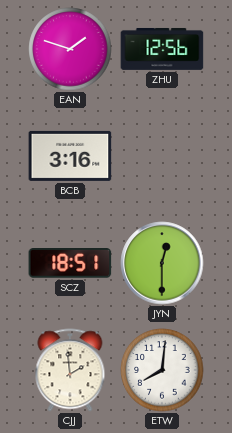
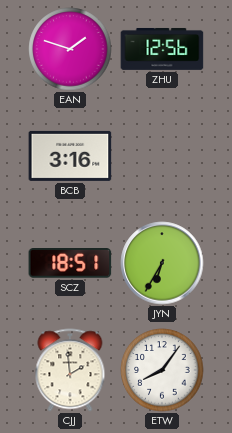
JYN: 12:30 -> 6:35 (162, 263)
ETW: 8:01 -> 8:06 (162, 370)
